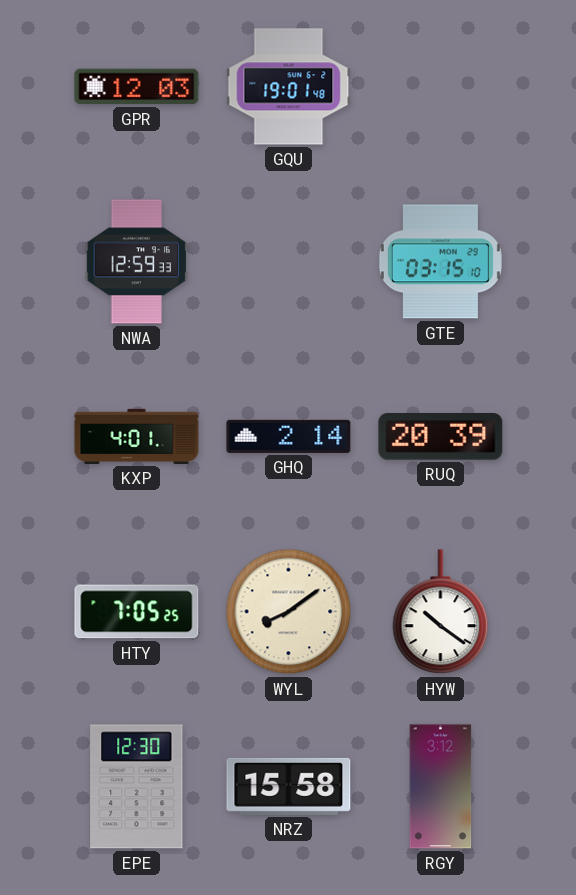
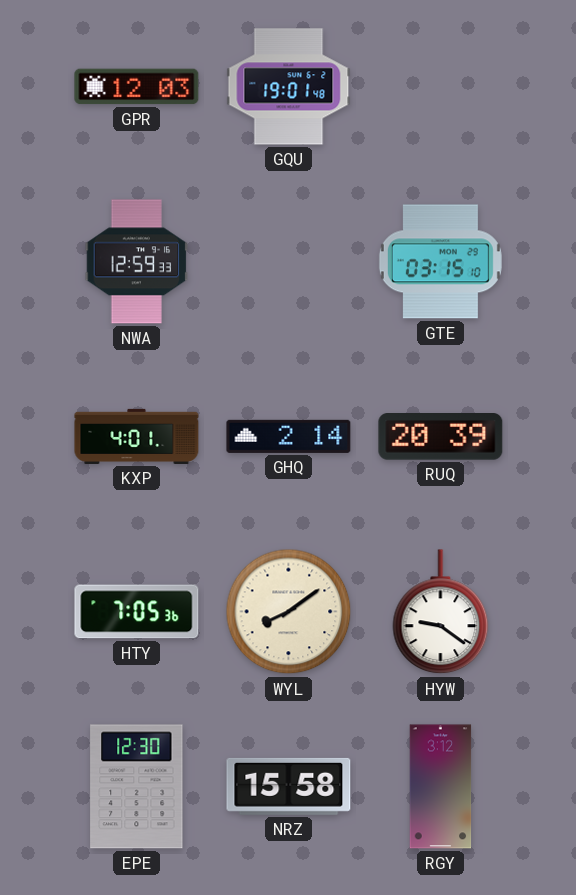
HTY: 7:05:25 -> 7:05:36 (137, 612)
HYW: 10:21 -> 9:21 (441, 612)
